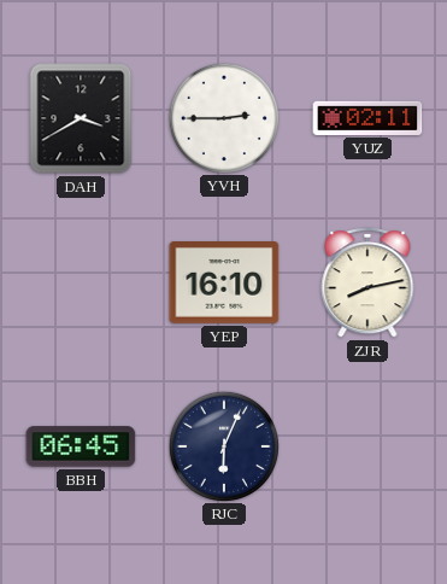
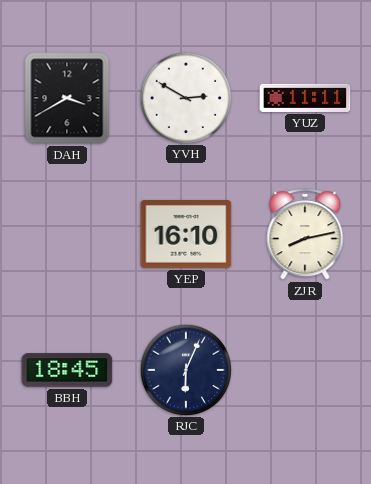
YVH: 2:45 -> 2:50 (185, 97)
YUZ: 02:11 -> 11:11 (305, 98)
BBH: 06:45 -> 18:45 (67, 370)
